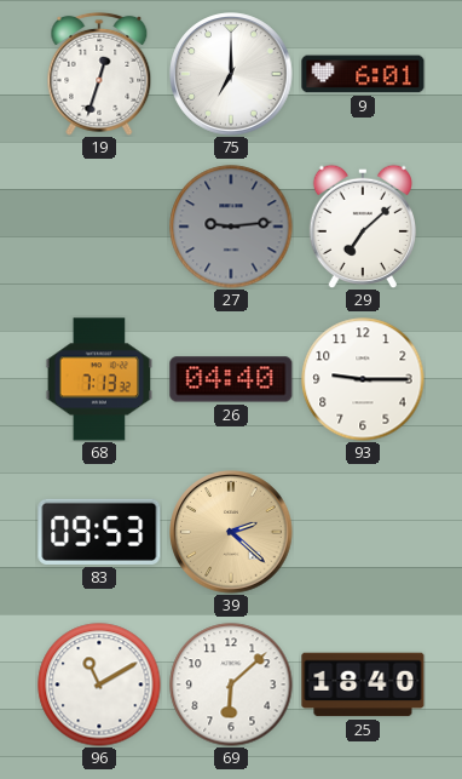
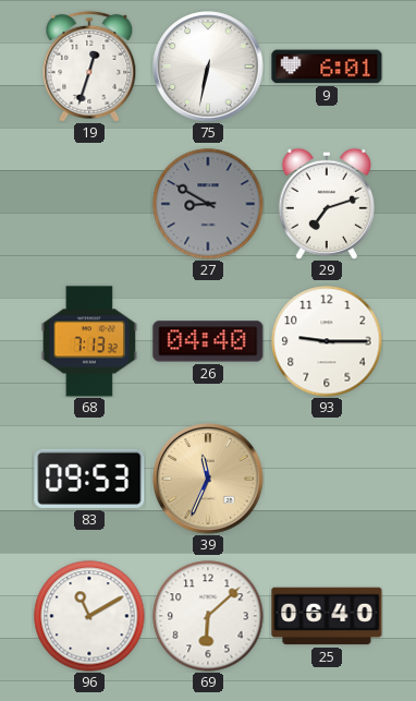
75: 7:00 -> 6:32 (208, 67)
27: 9:14 -> 8:50 (208, 204)
29: 7:08 -> 7:12 (326, 204)
39: 2:22 -> 11:34 (208, 479)
25: 18:40 -> 06:40 (327, 616)
